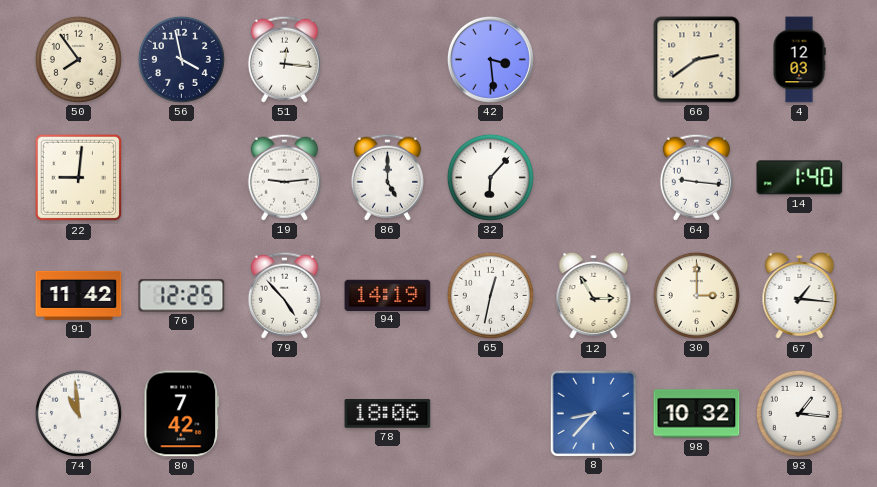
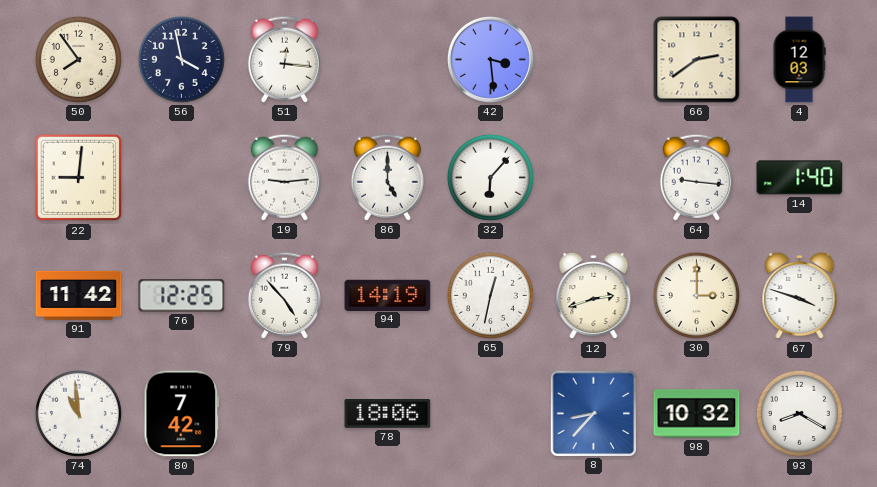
12: 2:55 -> 2:42 (594, 296)
67: 1:16 -> 3:48 (800, 296)
93: 1:16 -> 8:20 (799, 413)
